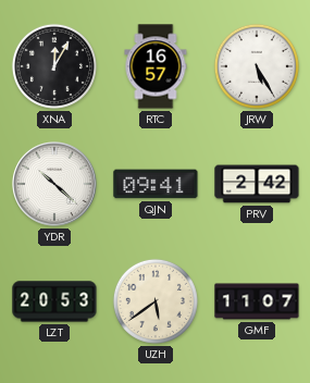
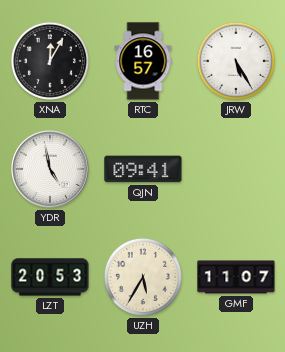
YDR: 10:22 -> 4:58 (50, 169)
PRV: 2:42 -> none (257, 184)
UZH: 5:39 -> 5:35 (143, 277)
